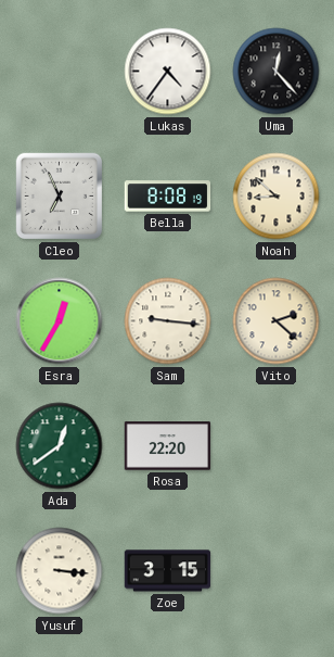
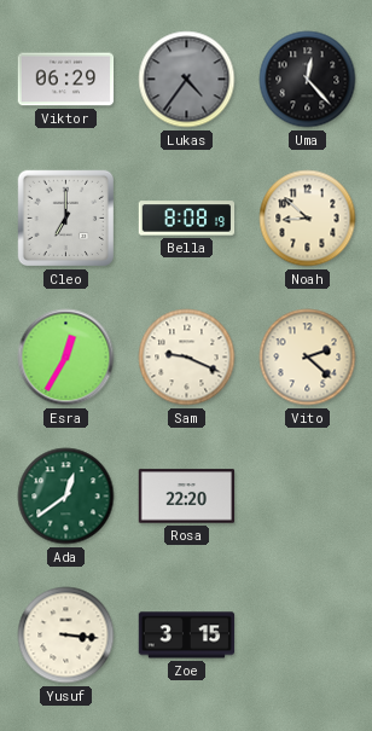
Viktor: none -> 06:29 (66, 80)
Lukas dial: white -> grey (187, 80)
Cleo: 6:56 -> 7:00 (66, 219)
Sam: 9:16 -> 9:19 (187, 358)
